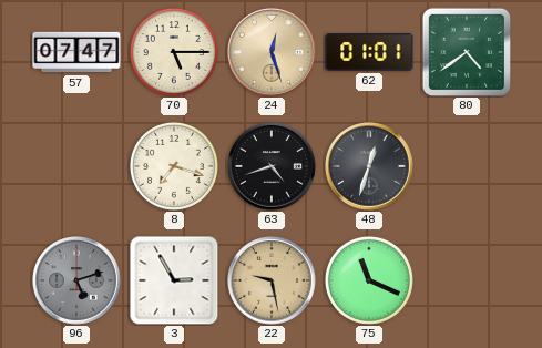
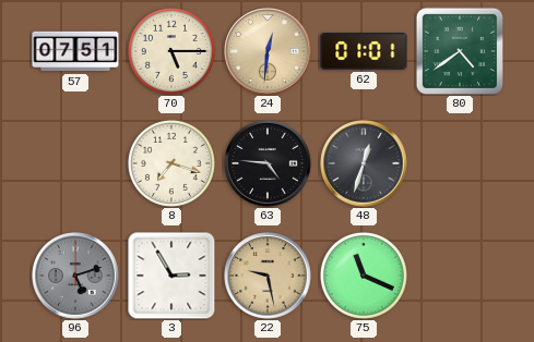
57: 07:47 -> 07:51 (75, 51)
24: 12:27 -> 12:31 (268, 51)
63: 4:42 -> 4:46 (268, 163)
